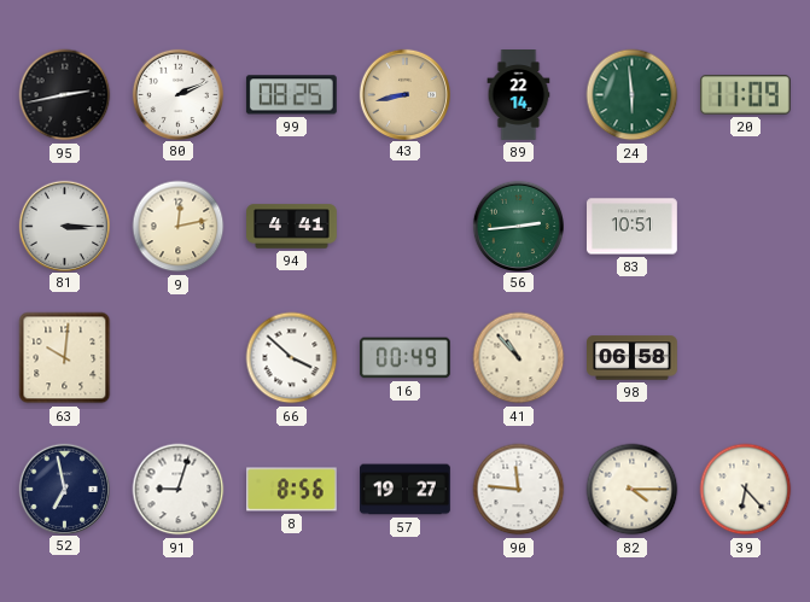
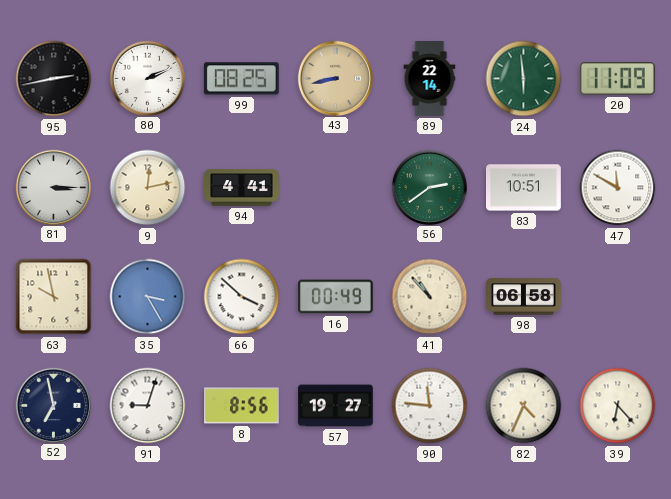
56: 2:44 -> 2:39 (429, 187)
47: none -> 11:50 (618, 188)
63: 10:01 -> 9:58 (54, 297)
35: none -> 3:25 (148, 297)
82: 4:15 -> 4:34 (524, 406)
